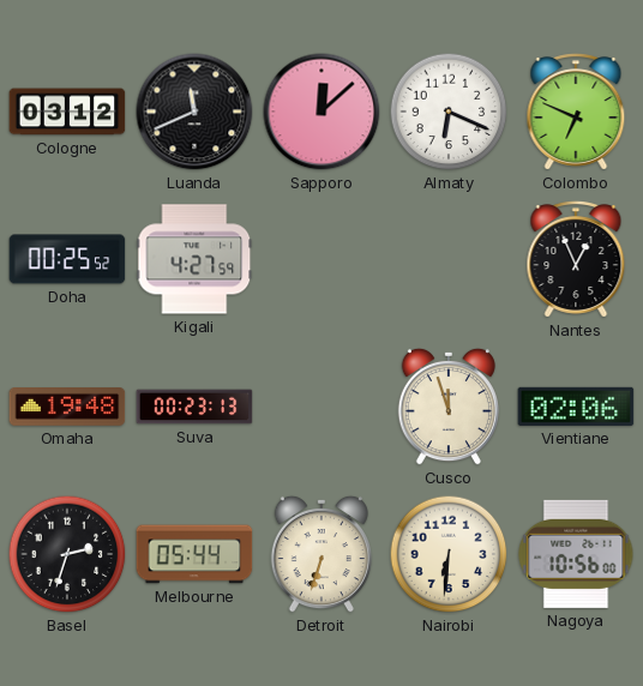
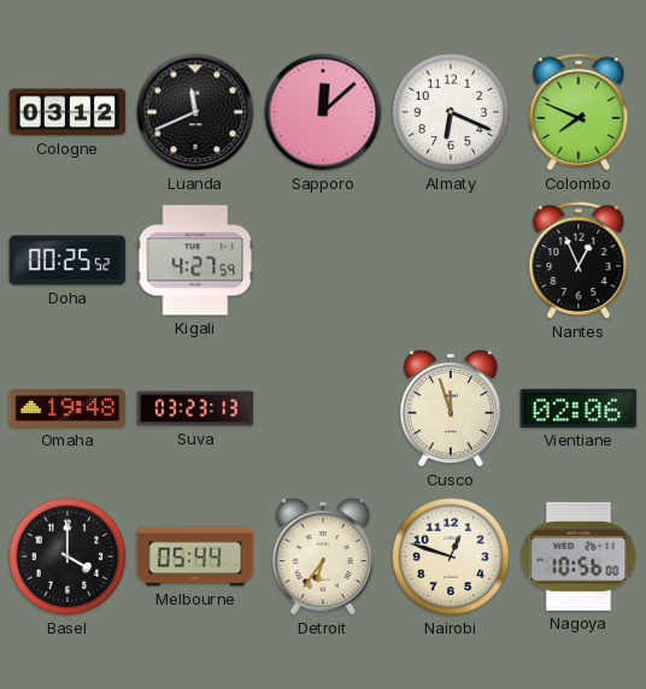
Colombo: 6:49 -> 7:49 (579, 112)
Suva: 00:23 -> 03:23 (195, 408)
Basel: 2:33 -> 4:00 (67, 556)
Detroit: 6:33 -> 6:36 (323, 556)
Nairobi: 6:31 -> 12:48 (451, 556)
